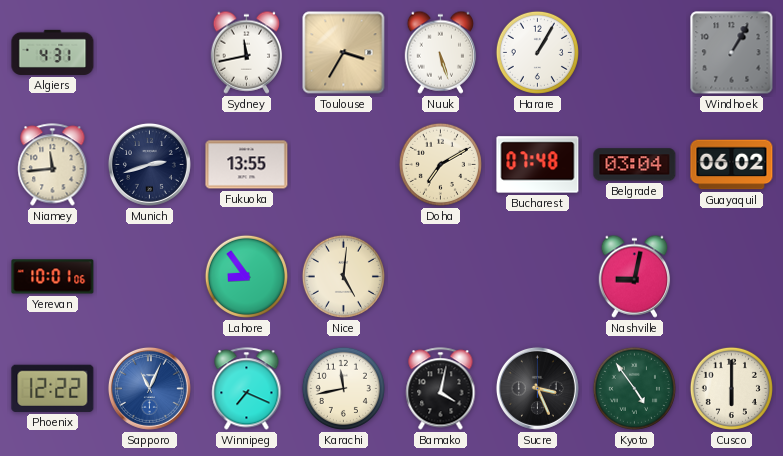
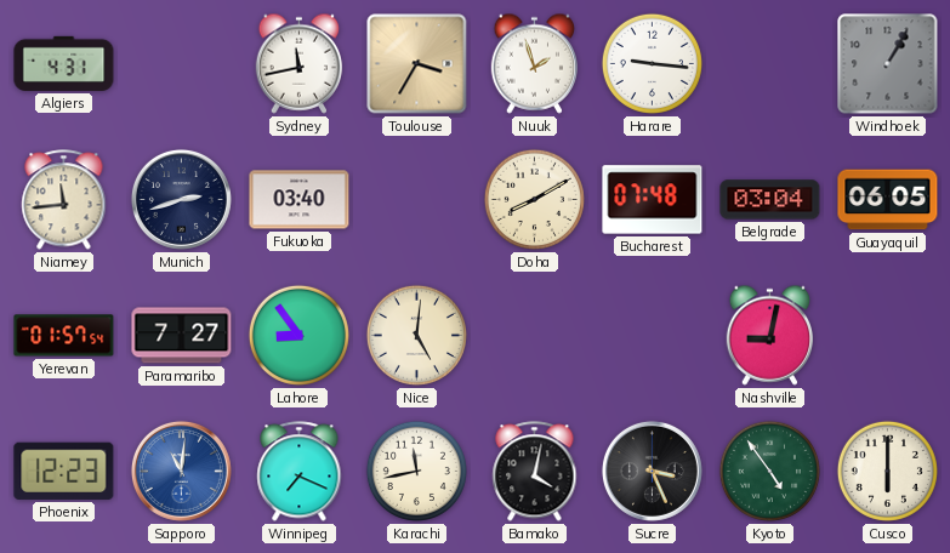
Nuuk: 5:27 -> 1:57 (535, 63)
Harare: 1:05 -> 9:16 (652, 63)
Fukuoka: 13:55 -> 03:40 (300, 200)
Doha: 7:10 -> 8:10 (534, 199)
Guayaquil: 06:02 -> 06:05 (888, 200)
Yerevan: 10:01 -> 01:57 (64, 336)
Paramaribo: none -> 7:27 (182, 336)
Phoenix: 12:22 -> 12:23 (64, 471)
Sapporo: 11:04 -> 11:01 (181, 471)
